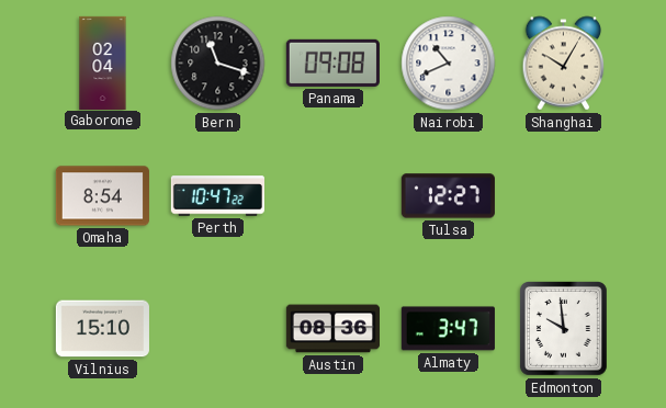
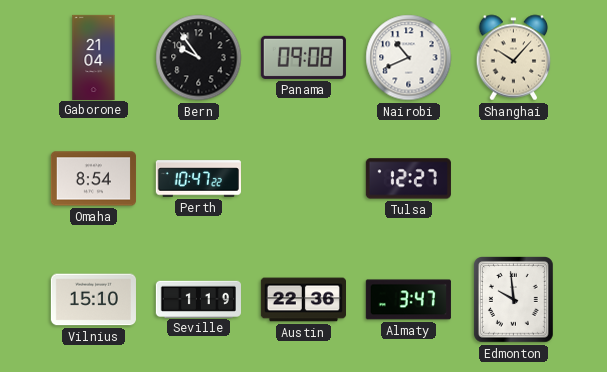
Gaborone: 02:04 -> 21:04 (94, 57)
Bern: 11:18 -> 9:54 (199, 58)
Shanghai: 10:05 -> 10:07 (514, 58)
Seville: none -> 1:19 (198, 299)
Austin: 08:36 -> 22:36 (303, 300)
